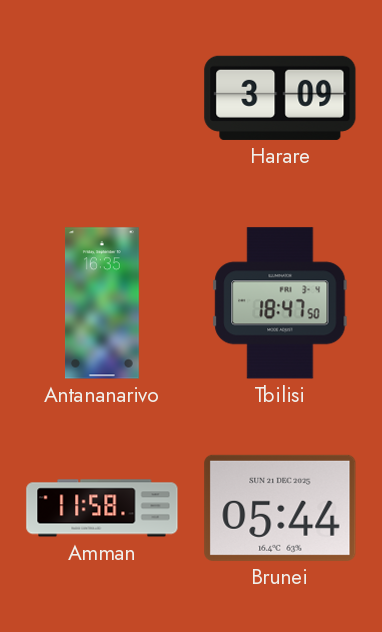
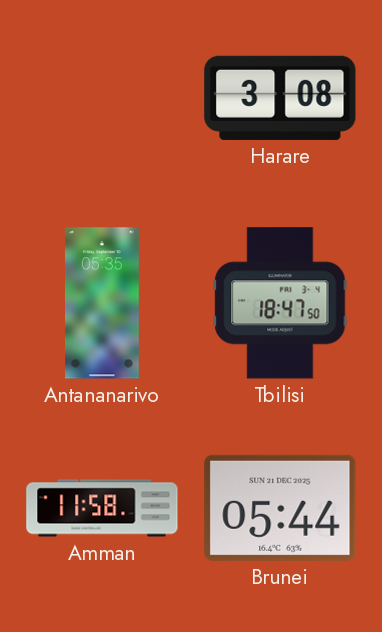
Harare: 3:09 -> 3:08 (280, 98)
Antananarivo: 16:35 -> 05:35 (103, 303)
